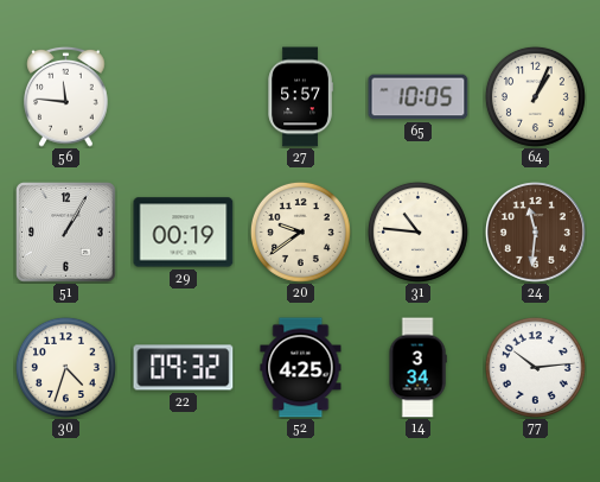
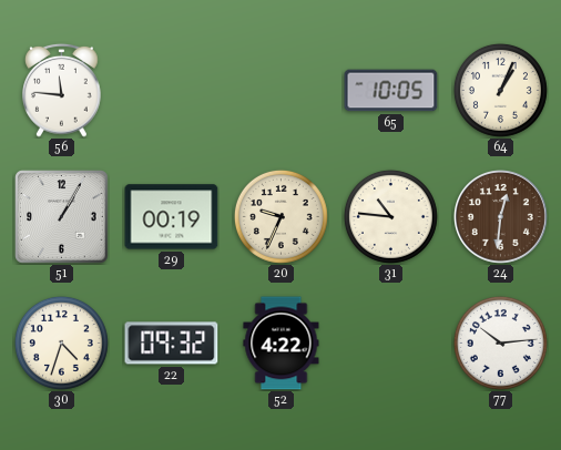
27: 5:57 -> none (300, 97)
20: 9:39 -> 9:34 (280, 216)
24: 11:31 -> 12:31 (501, 217)
52: 4:25 -> 4:22 (282, 344)
14: 3:34 -> none (417, 368)
